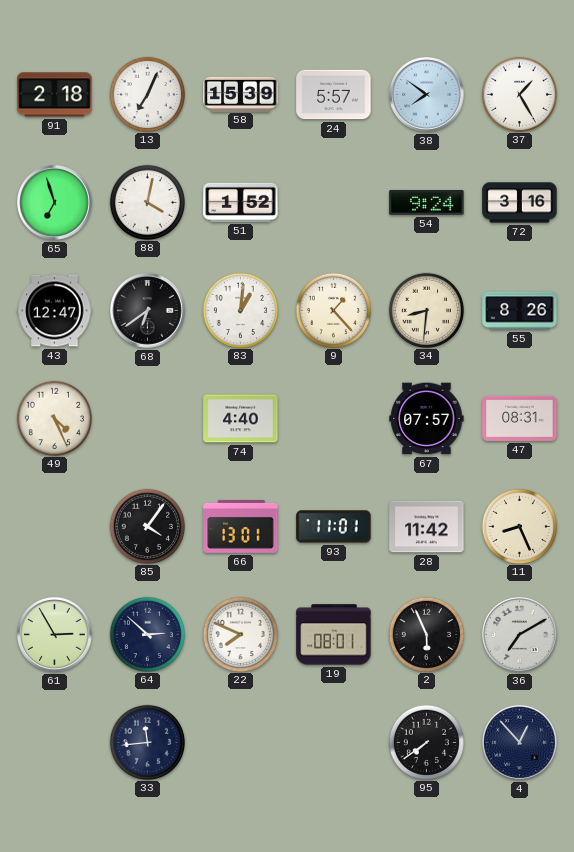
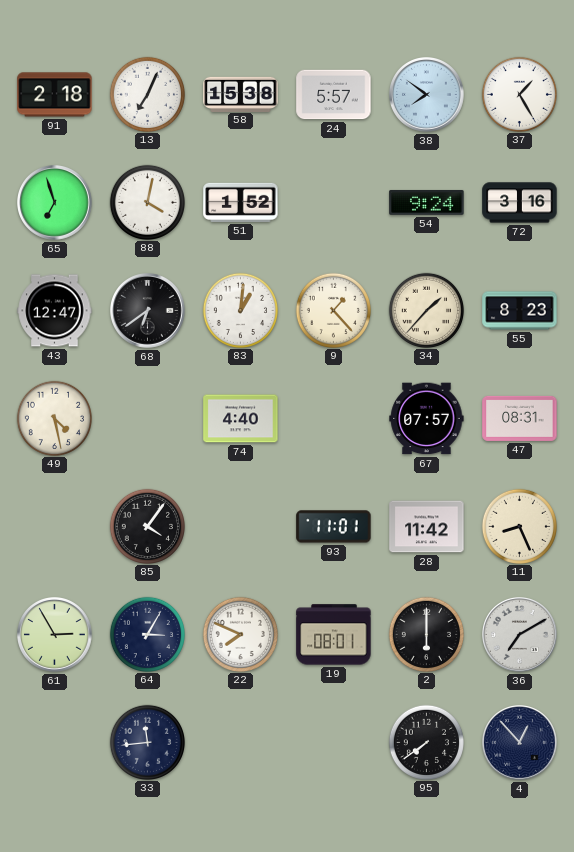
58: 15:39 -> 15:38 (241, 94)
34: 8:31 -> 1:37 (426, 310)
55: 8:26 -> 8:23 (520, 311)
49: 4:26 -> 4:28 (54, 418)
66: 13:01 -> none (241, 526)
64: 2:52 -> 3:05 (147, 634)
2: 5:56 -> 6:00 (426, 634)
